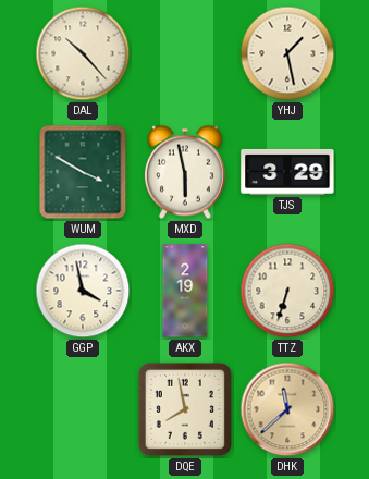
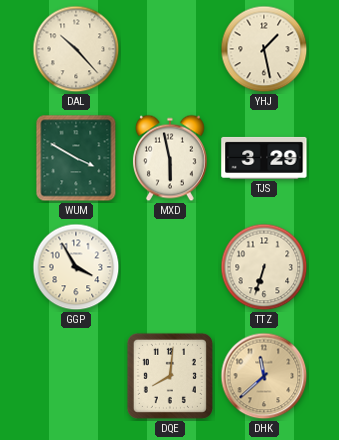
GGP: 3:58 -> 3:55 (76, 267)
AKX: 2:19 -> none (185, 291)
DQE: 7:58 -> 8:01 (170, 376)
